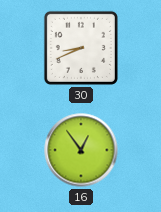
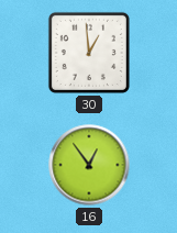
30: 8:41 -> 12:59 (89, 53)
